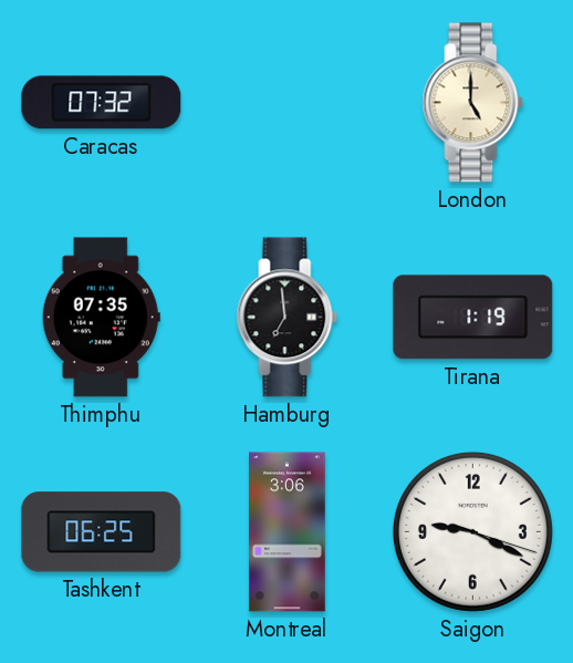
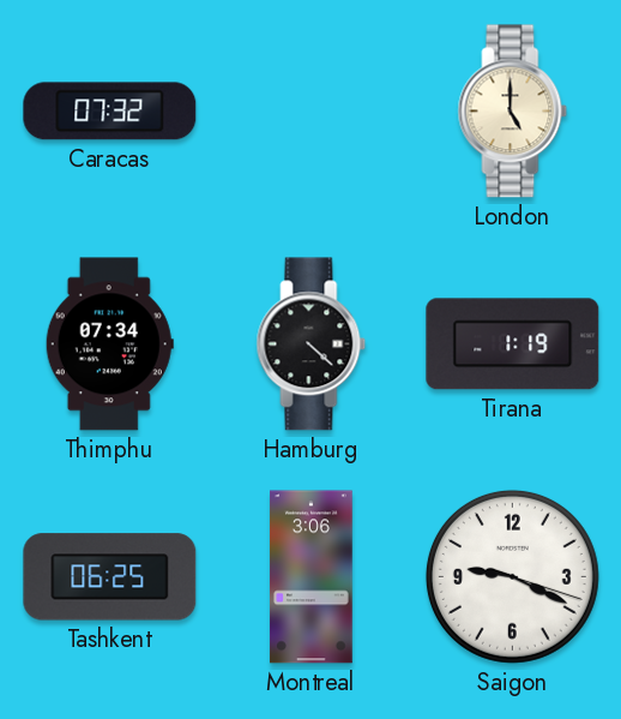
Thimphu: 07:35 -> 07:34 (109, 344)
Hamburg: 6:59 -> 4:22 (312, 344)
